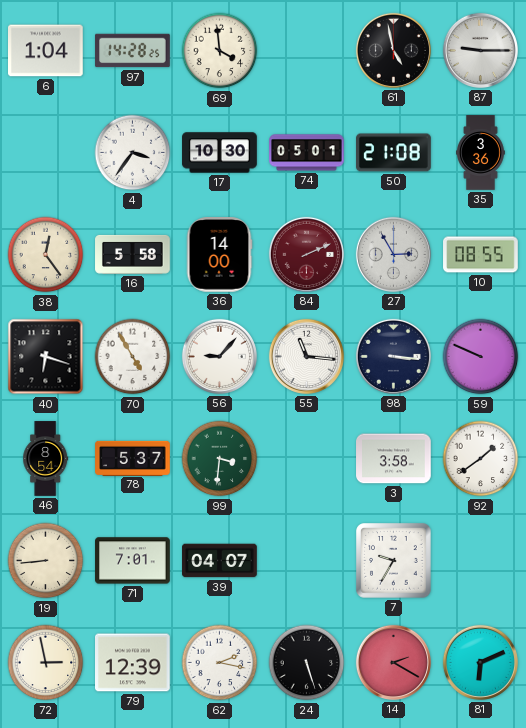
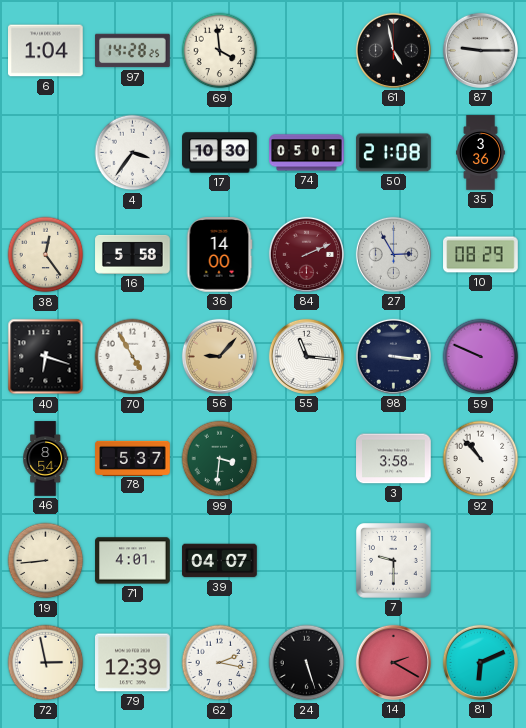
10: 08:55 -> 08:29 (481, 255)
56 dial: white -> champagne (219, 356)
92: 1:39 -> 10:53 (481, 459)
71: 7:01 -> 4:01 (133, 561)
7: 9:35 -> 9:30 (394, 561)
